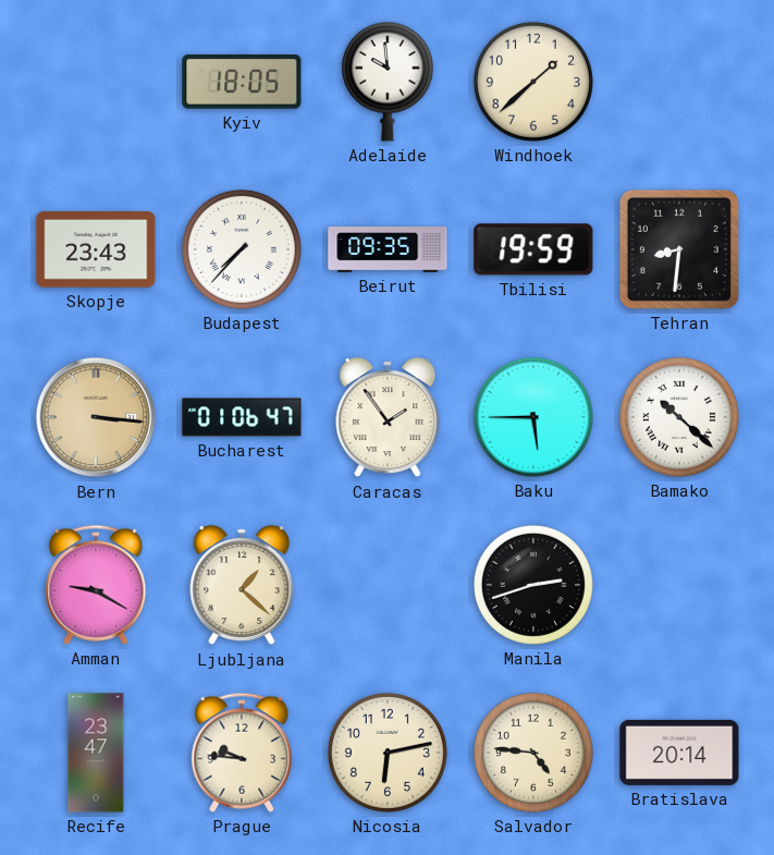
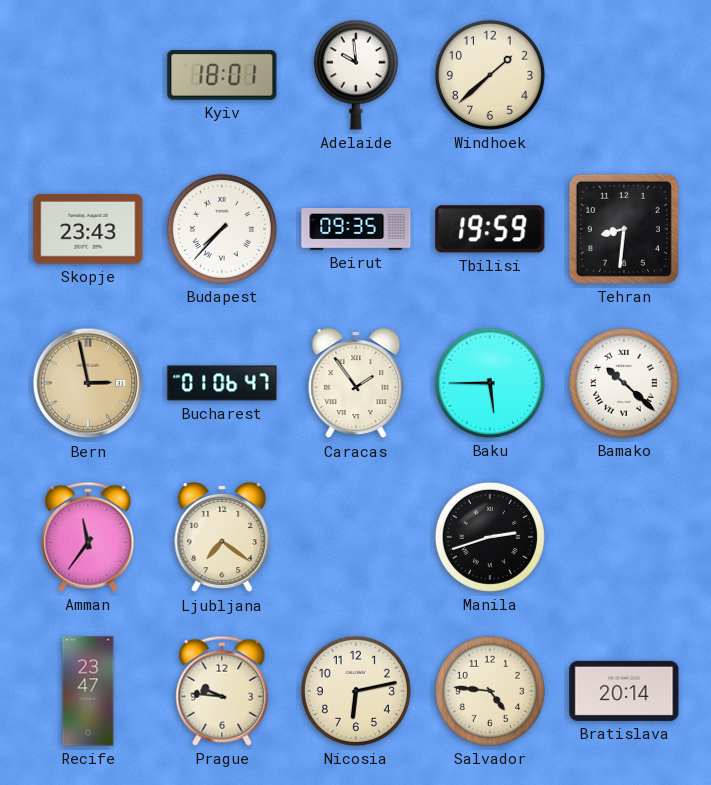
Kyiv: 18:05 -> 18:01 (222, 76)
Bern: 3:16 -> 2:58 (88, 383)
Amman: 9:20 -> 11:36 (88, 537)
Ljubljana: 1:22 -> 7:21 (222, 538)
